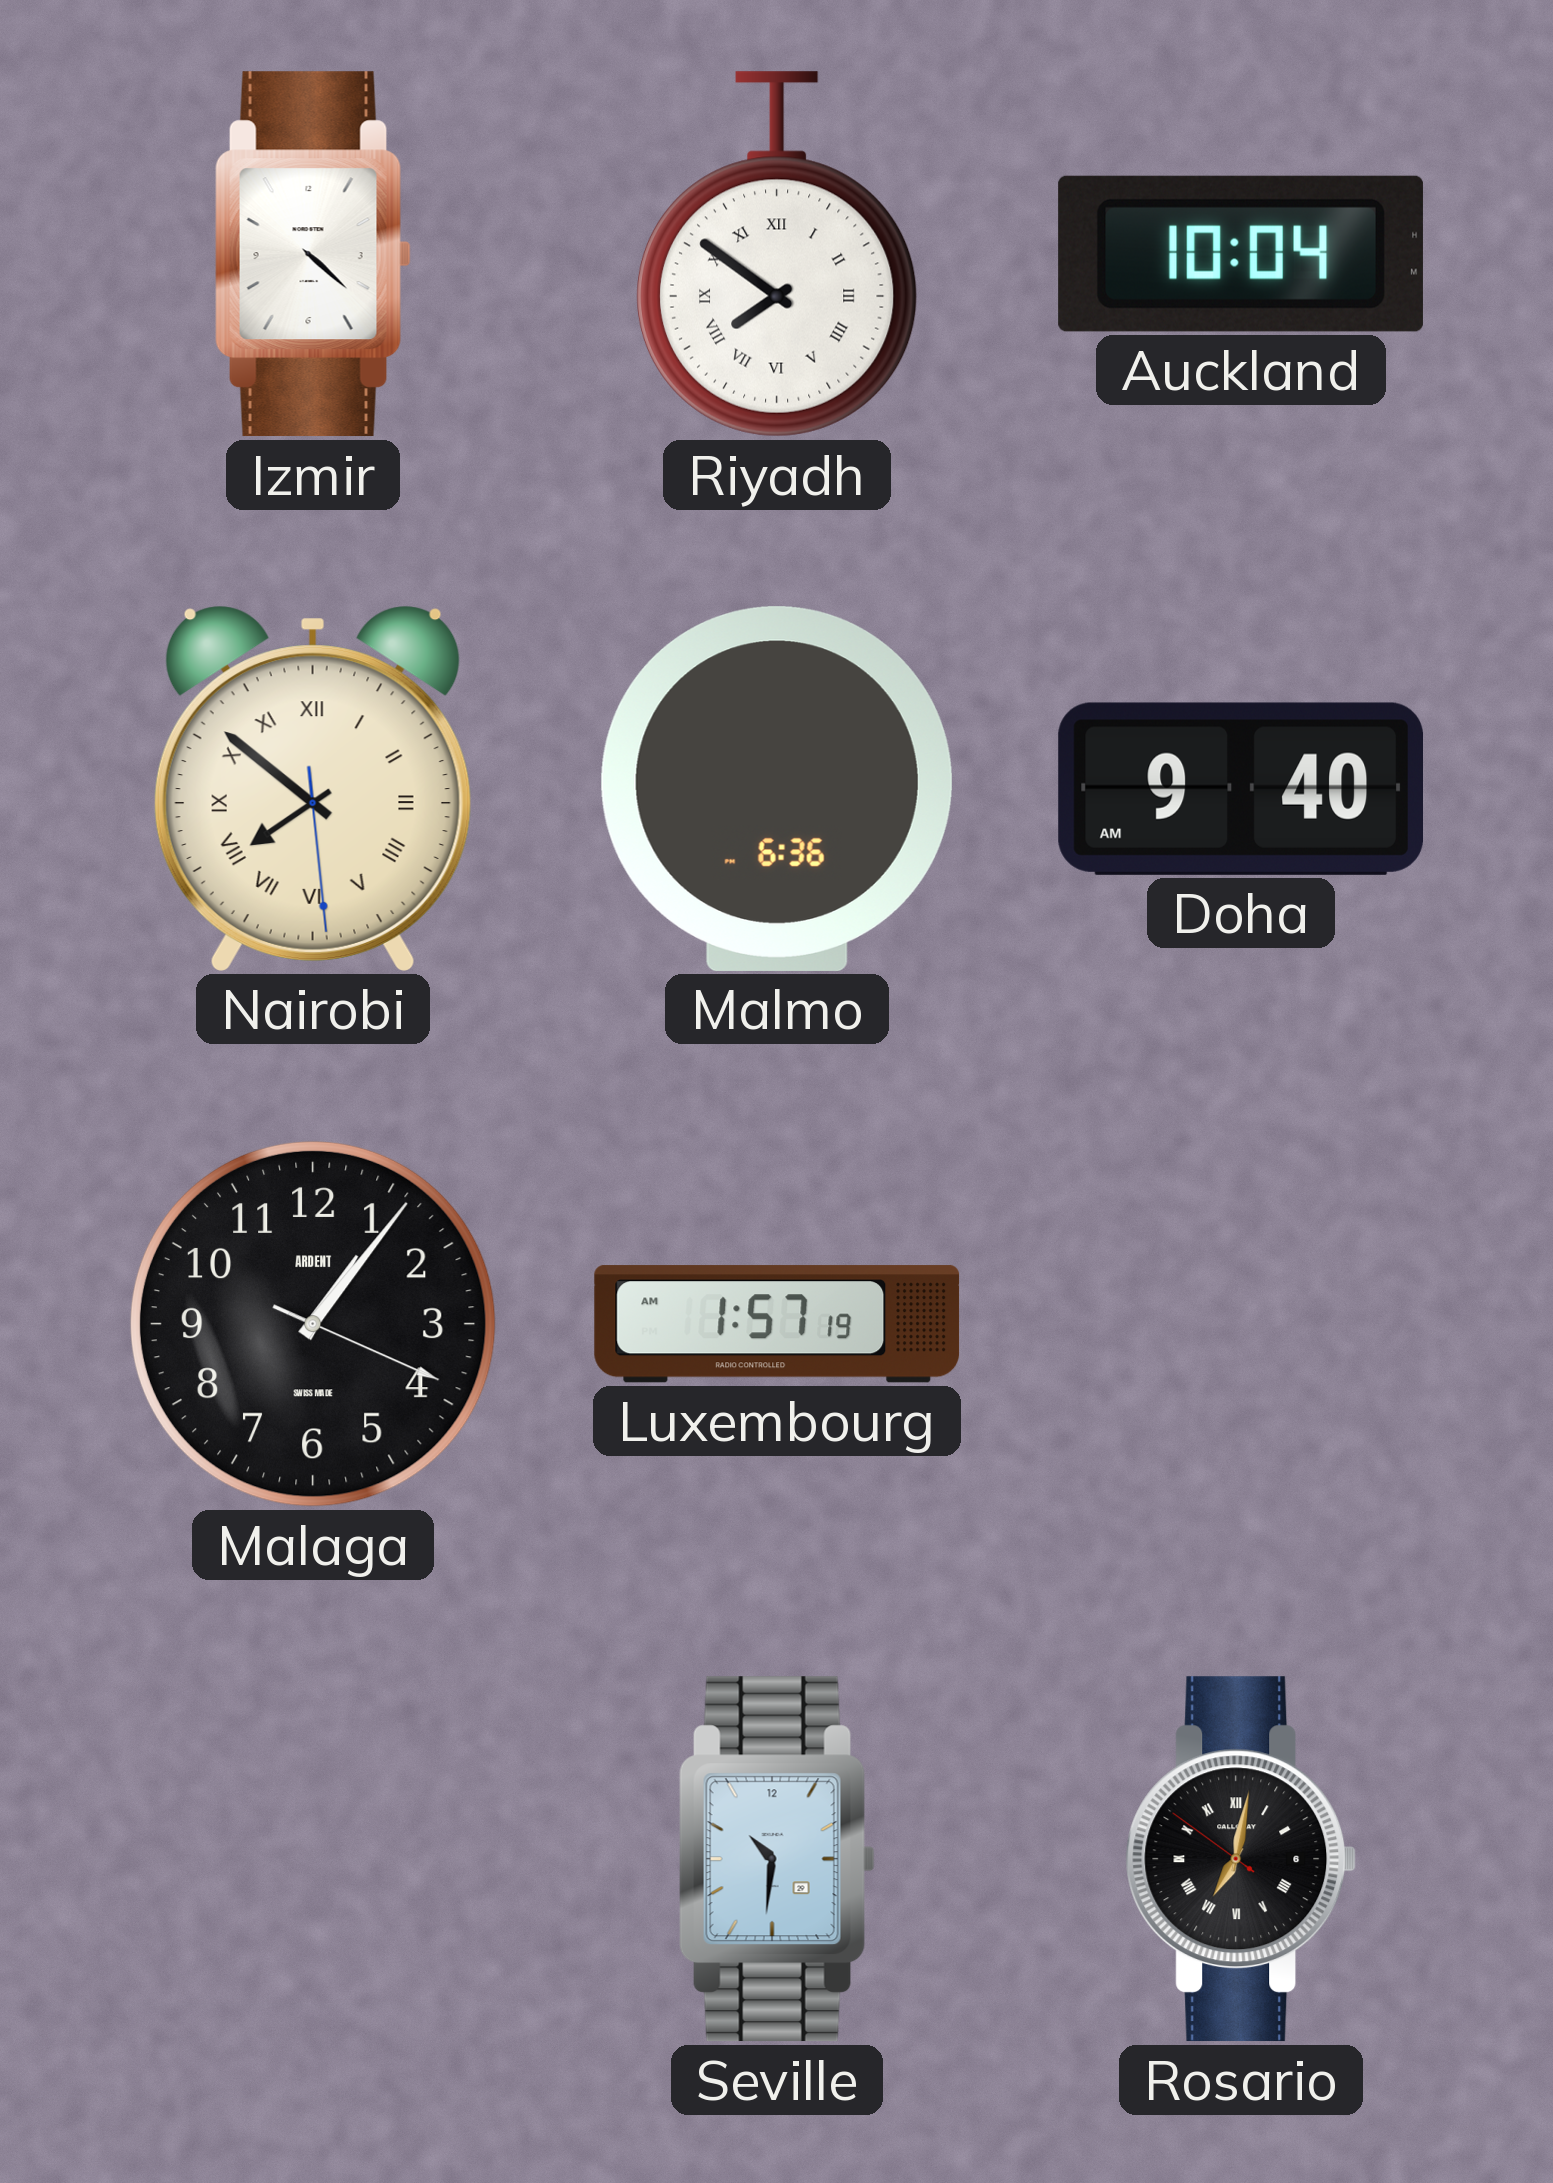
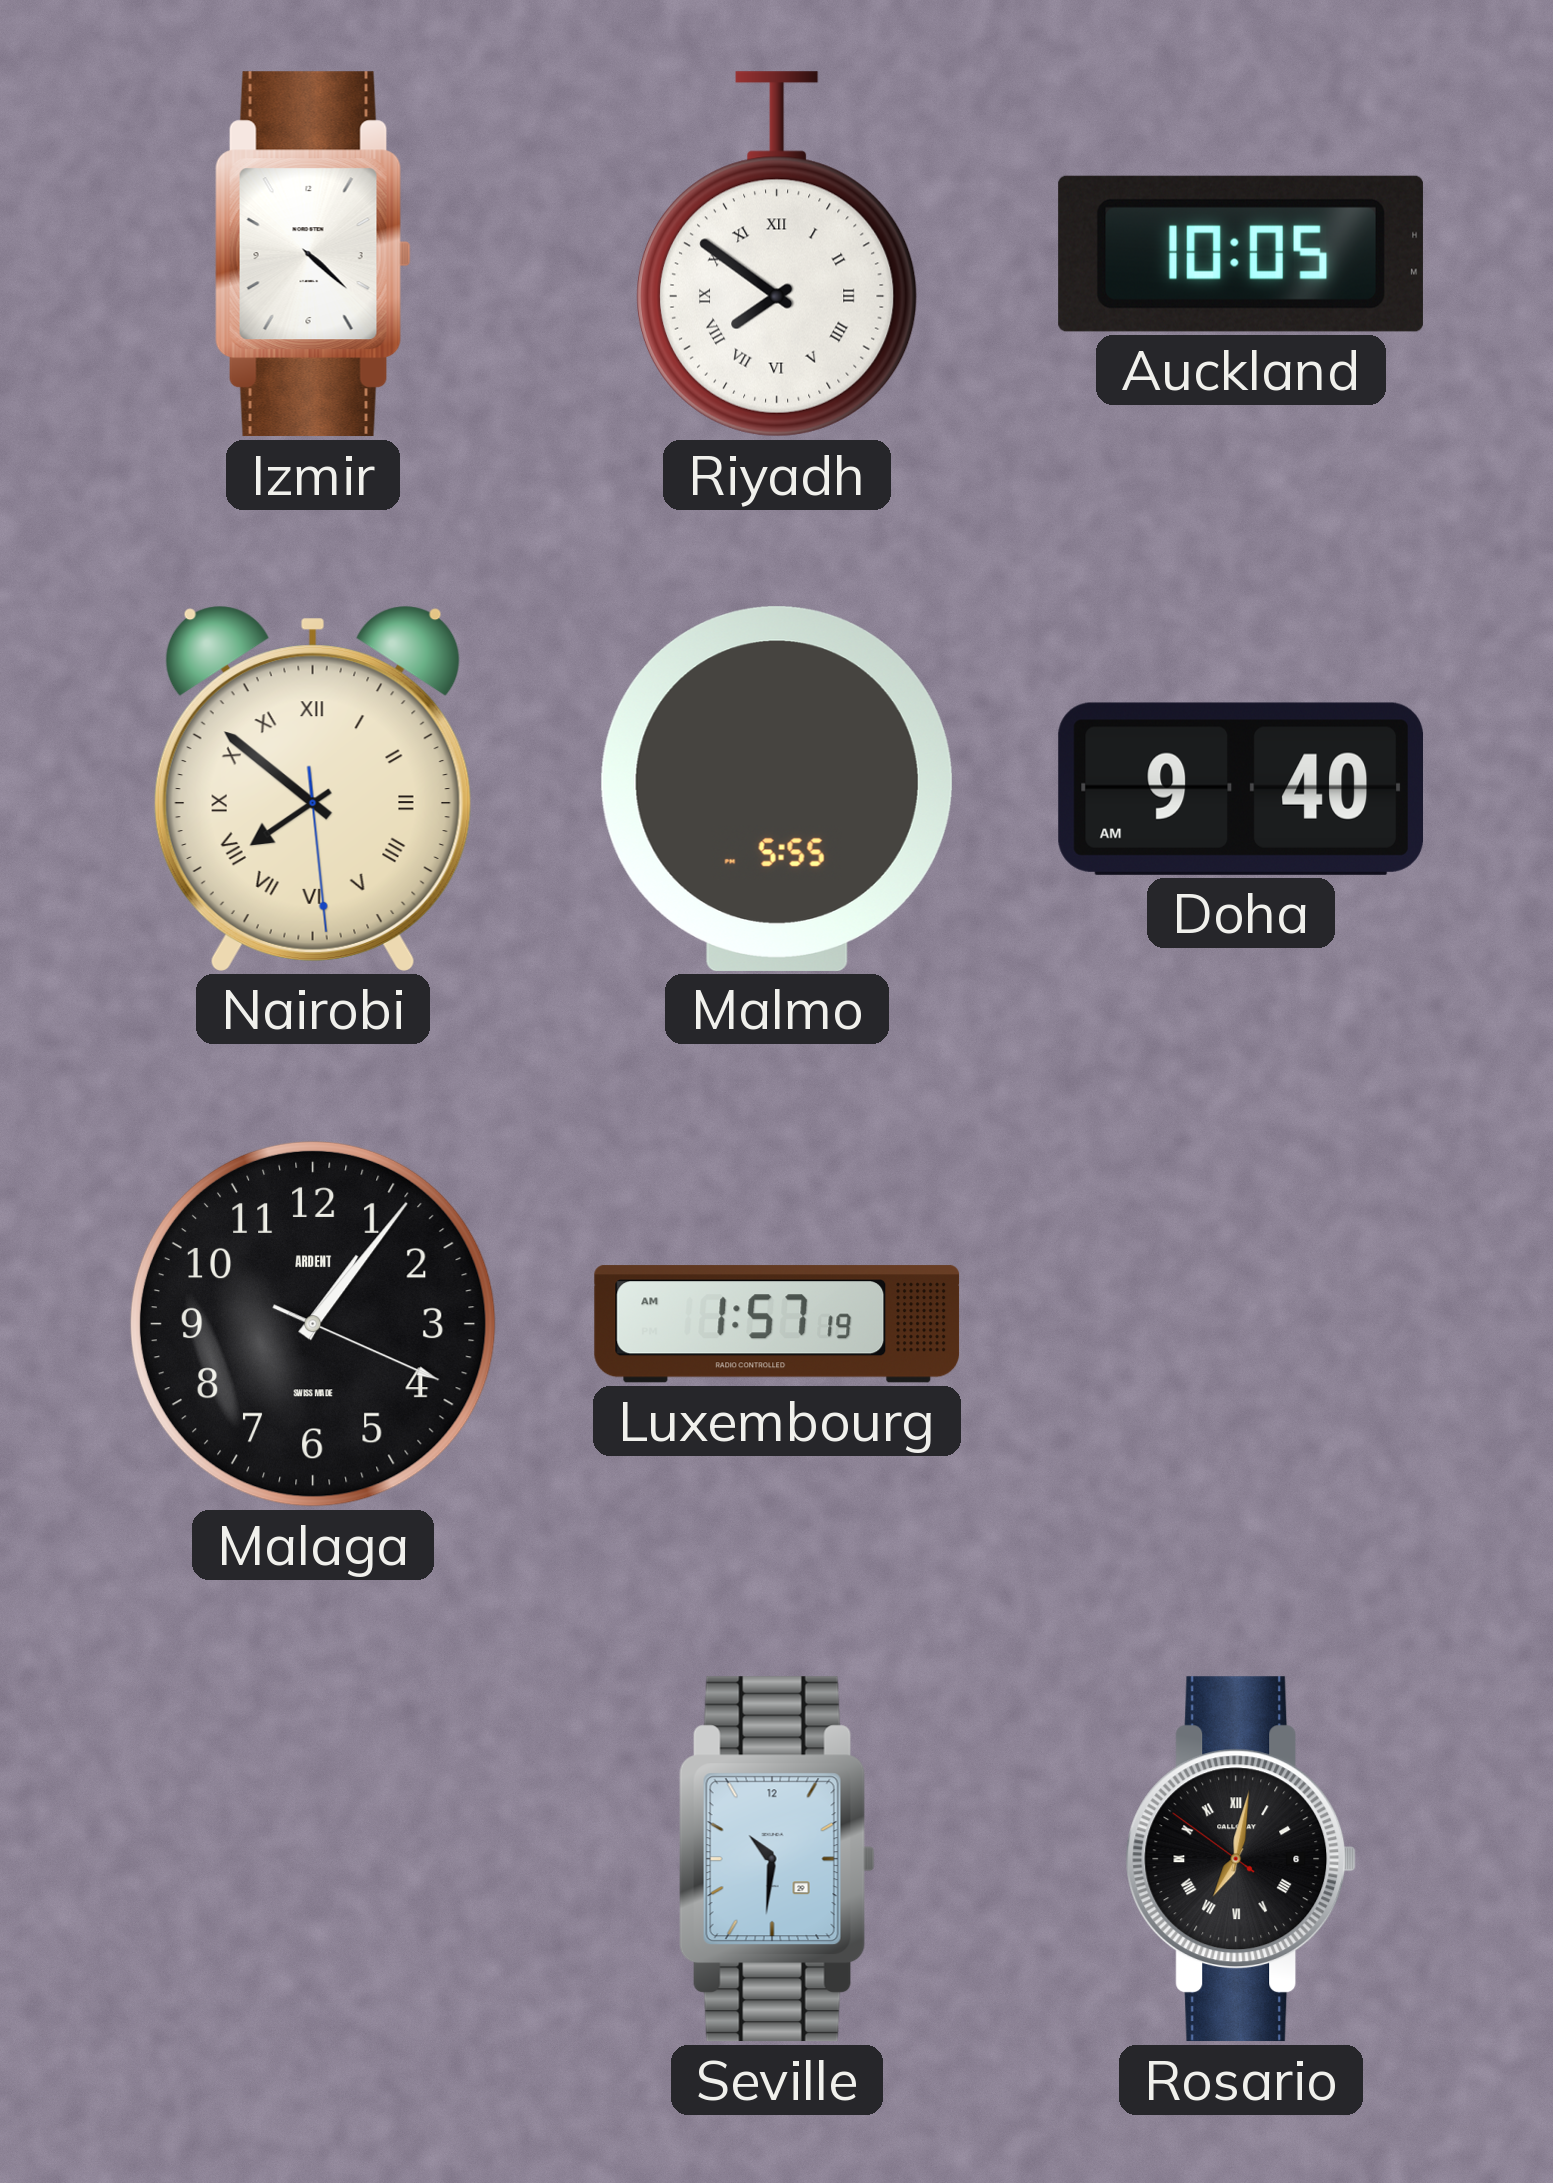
Auckland: 10:04 -> 10:05 (1241, 254)
Malmo: 6:36 -> 5:55 (777, 789)
